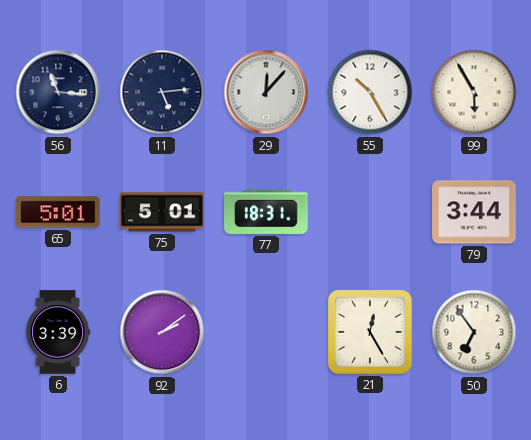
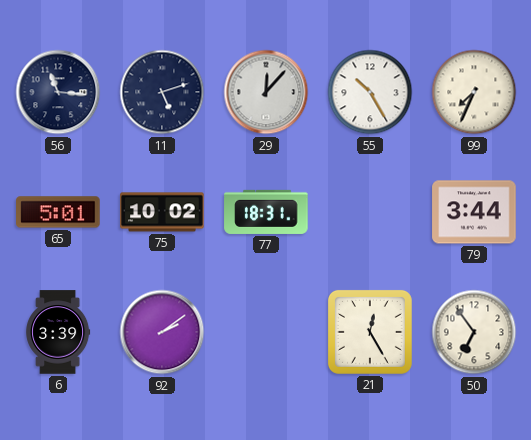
11: 5:14 -> 5:12 (162, 92)
99: 5:55 -> 7:34 (474, 92)
75: 5:01 -> 10:02 (162, 212)
